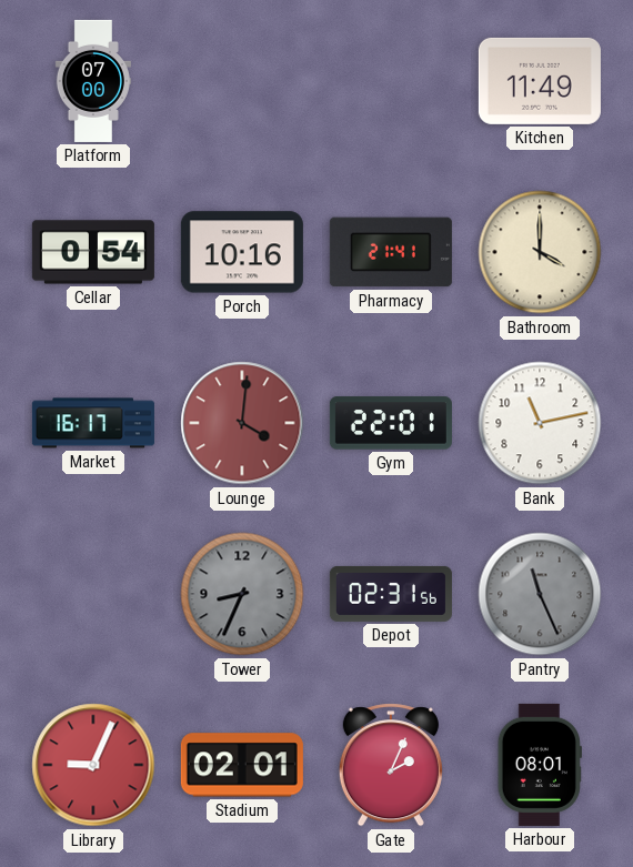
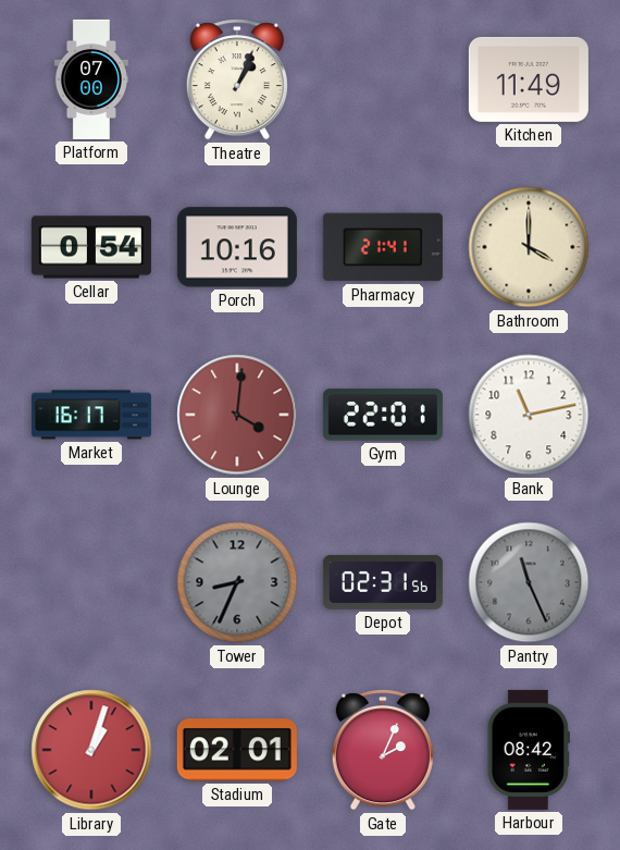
Theatre: none -> 1:04 (237, 79)
Library: 9:04 -> 1:03 (91, 750)
Harbour: 08:01 -> 08:42 (529, 750)
